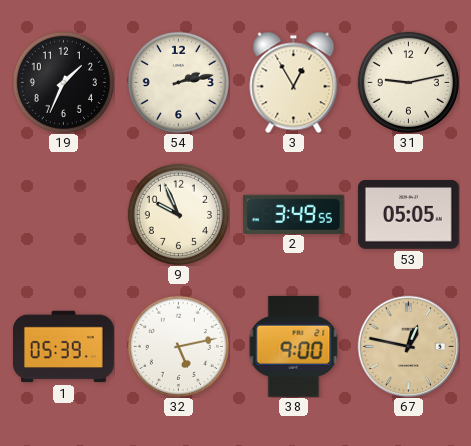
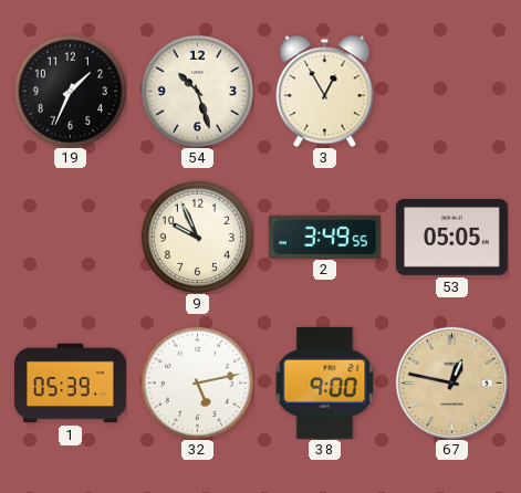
54: 2:13 -> 10:27 (197, 91)
31: 9:13 -> none (408, 82)
